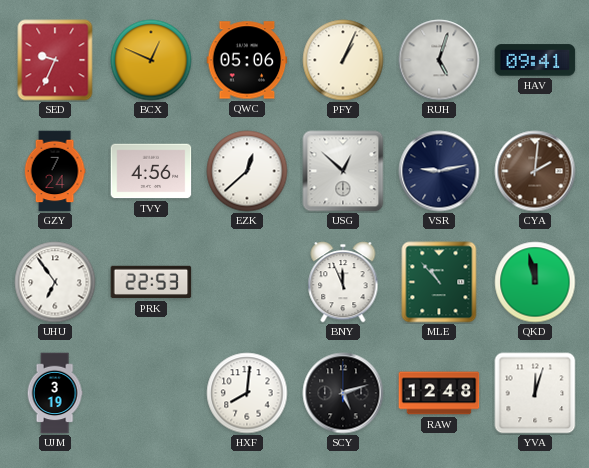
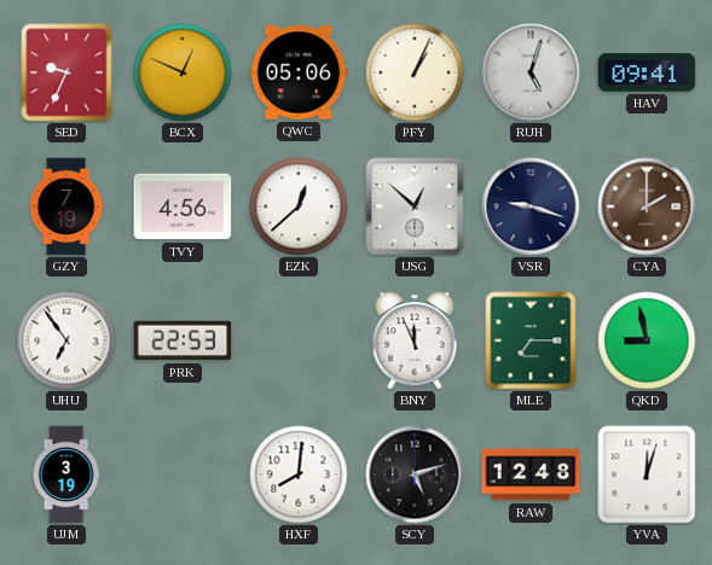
GZY: 7:24 -> 7:19 (66, 206)
VSR: 9:13 -> 9:18 (531, 206)
CYA: 2:01 -> 2:00 (647, 206)
MLE: 10:53 -> 7:15 (531, 340)
QKD: 11:58 -> 8:58 (647, 340)
